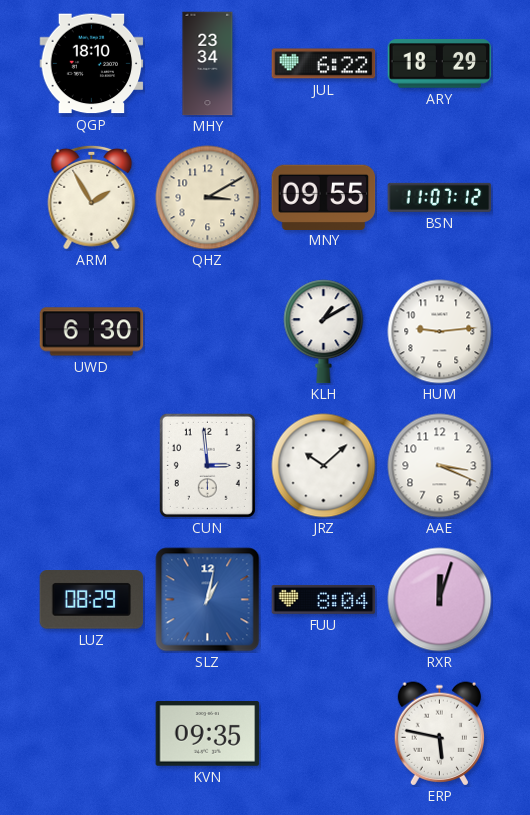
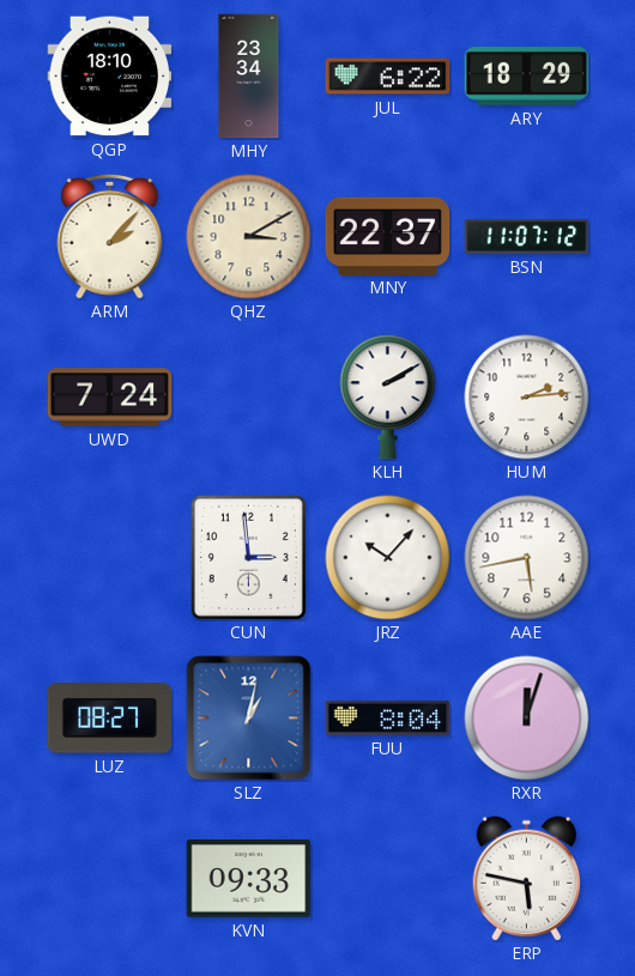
ARM: 1:55 -> 2:07 (110, 236)
MNY: 09:55 -> 22:37 (388, 236)
UWD: 6:30 -> 7:24 (110, 398)
KLH: 1:10 -> 2:10 (388, 398)
HUM: 9:14 -> 2:14 (527, 398)
JRZ: 10:08 -> 10:07 (388, 558)
AAE: 3:19 -> 5:43 (527, 558)
LUZ: 08:29 -> 08:27 (110, 719)
KVN: 09:35 -> 09:33 (249, 879)
